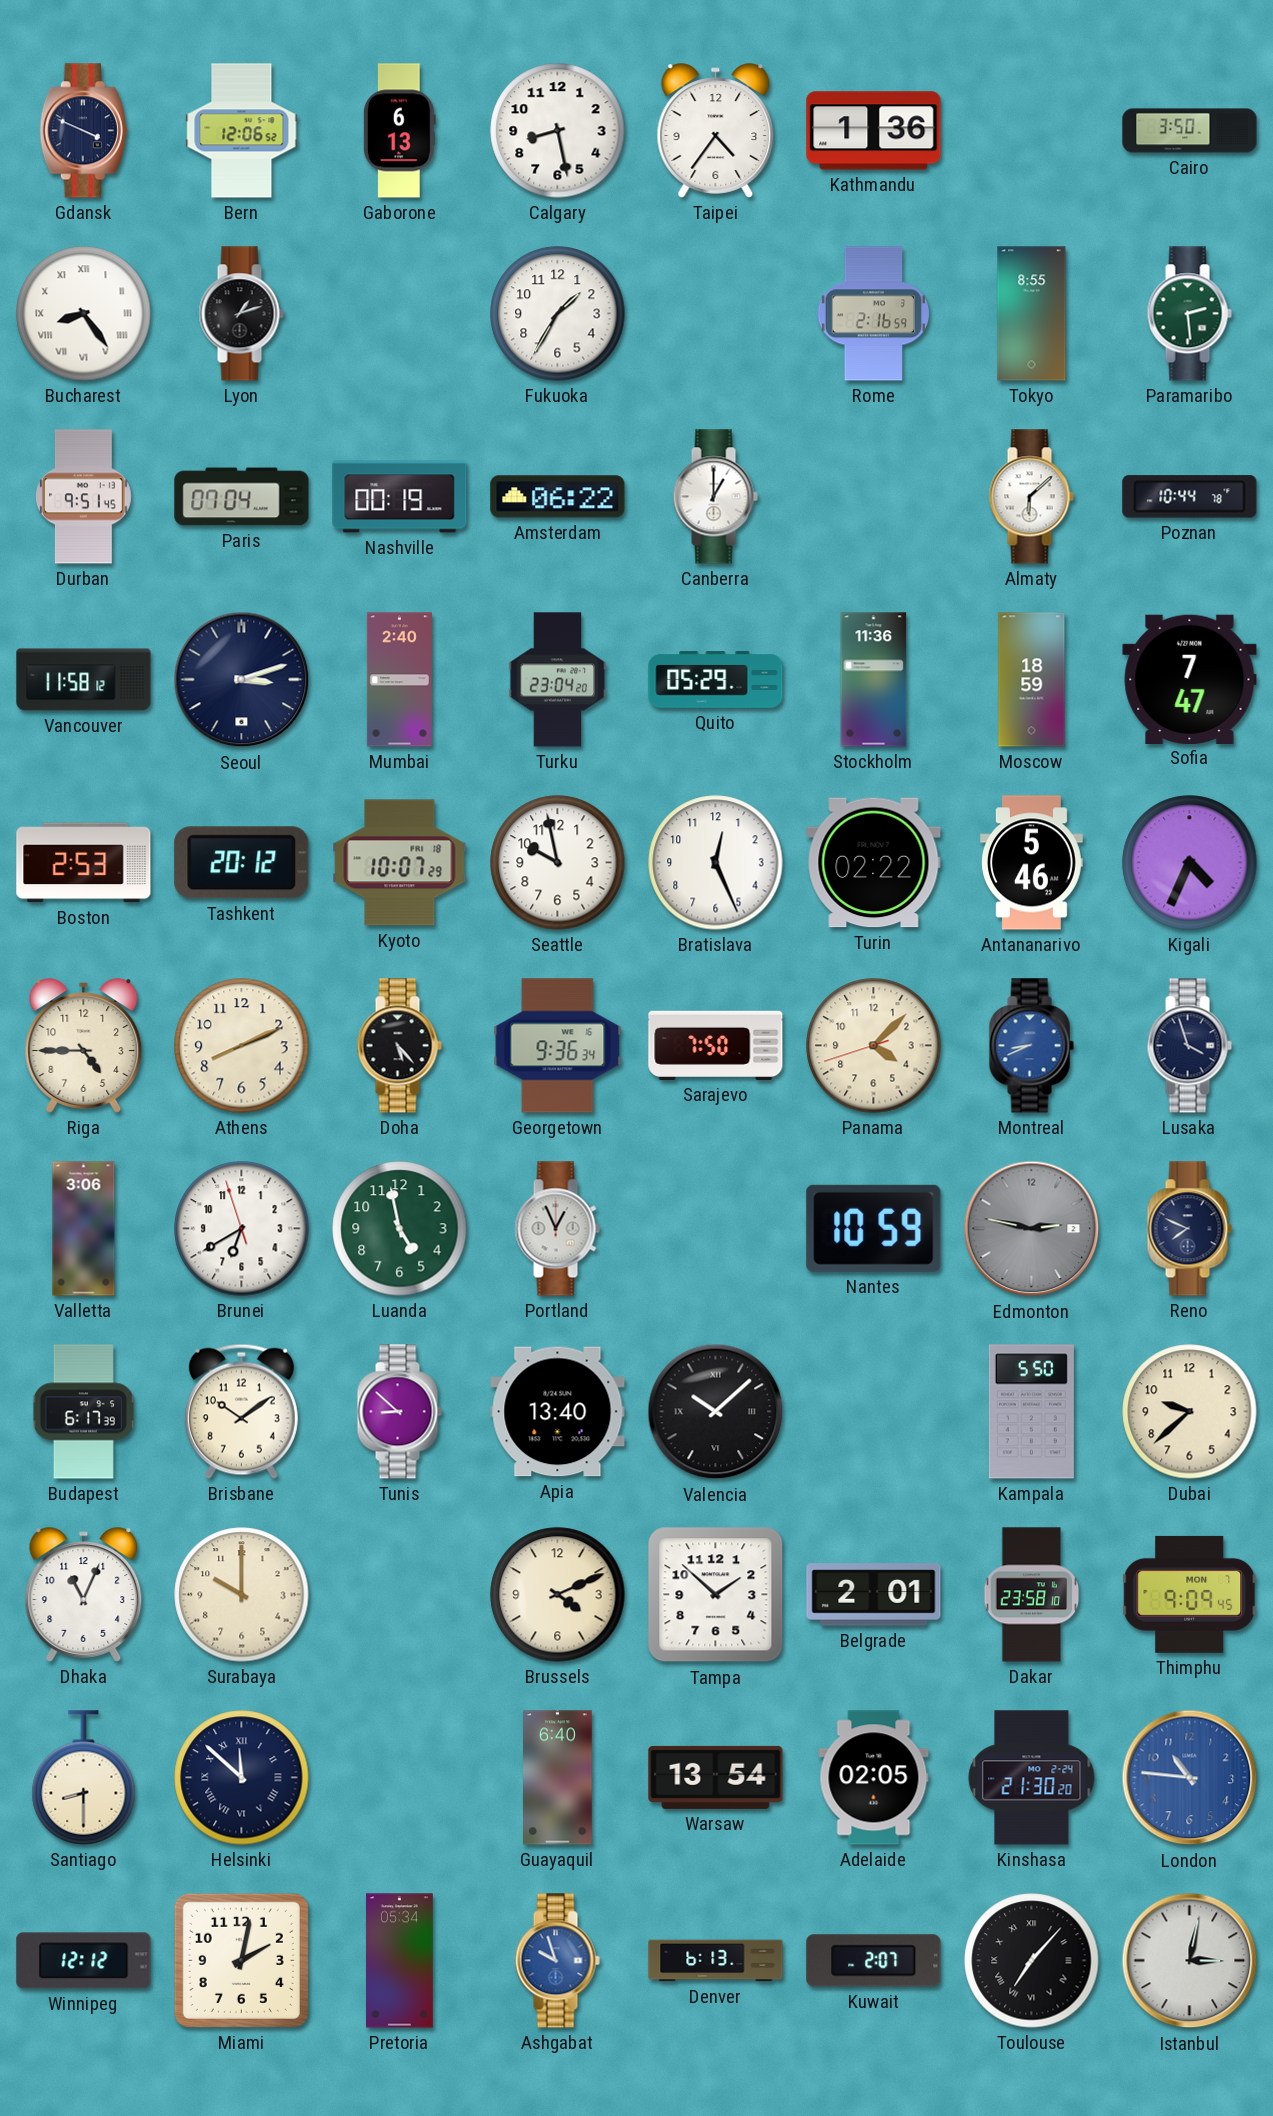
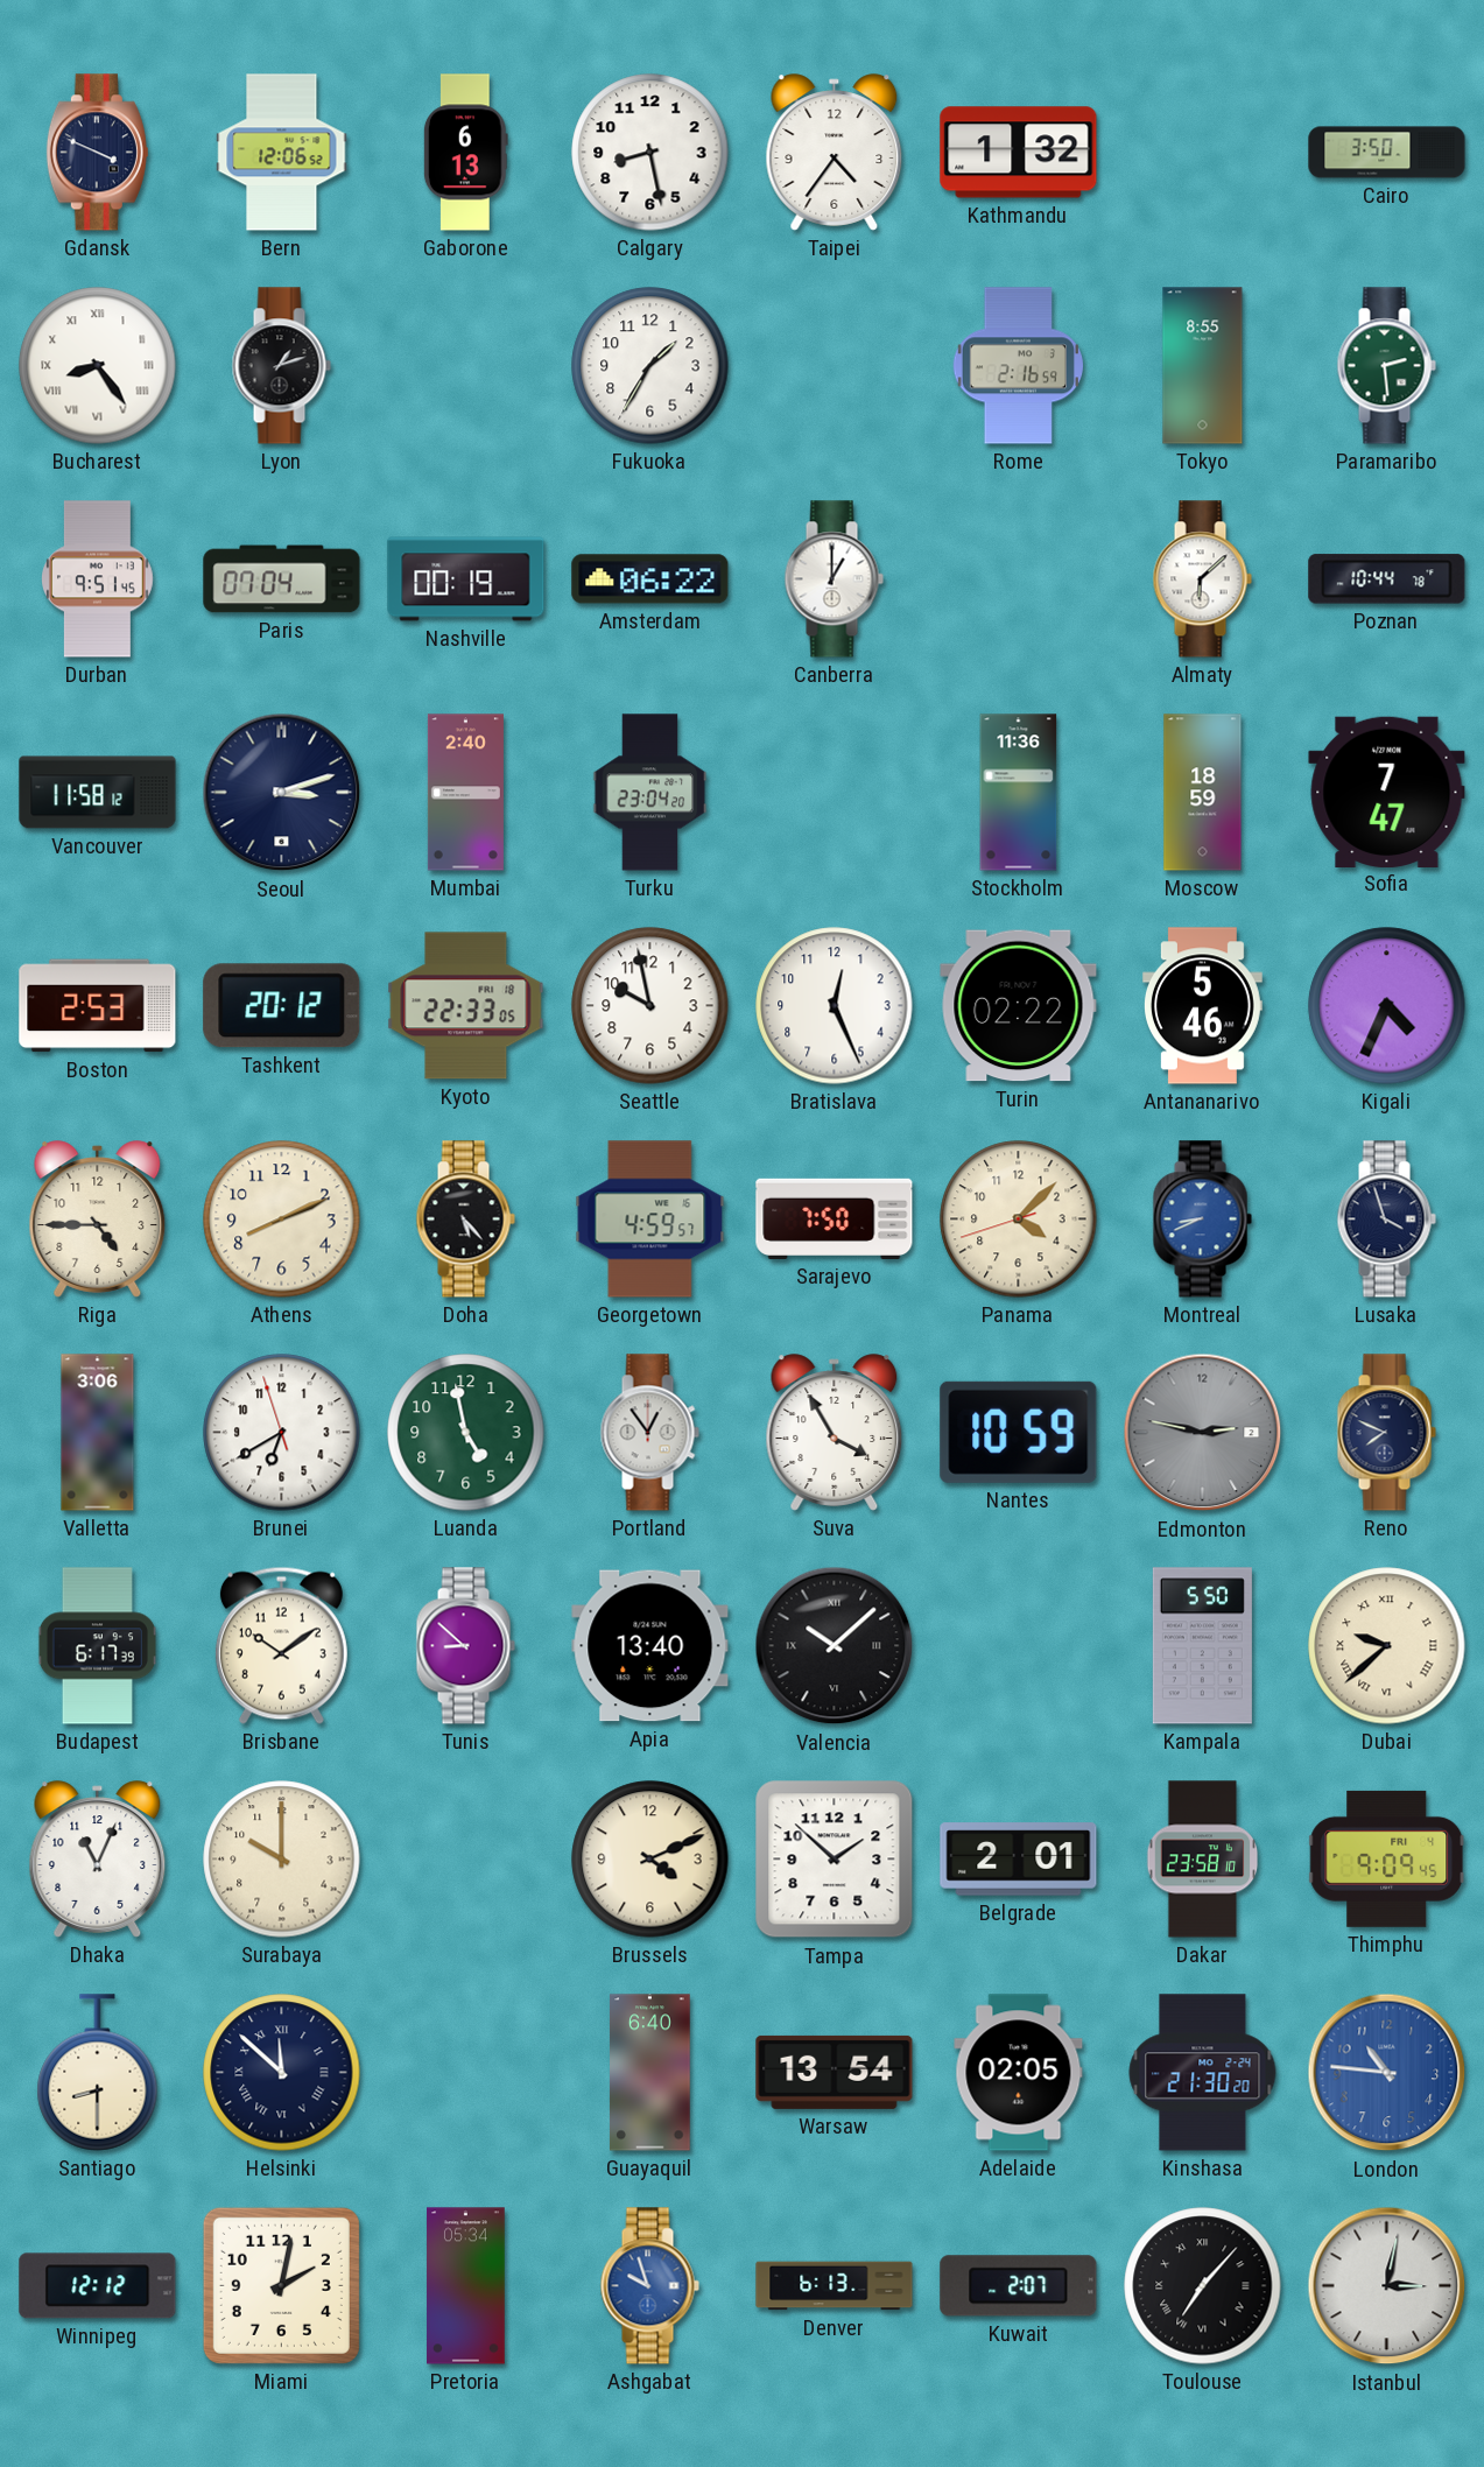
Kathmandu: 1:36 -> 1:32 (1019, 153)
Quito: 05:29 -> none (716, 680)
Kyoto: 10:07 -> 22:33 (466, 1006)
Georgetown: 9:36 -> 4:59 (650, 1220)
Portland: 12:56 -> 12:54 (649, 1433)
Suva: none -> 3:55 (835, 1433)
Dubai numerals: Arabic -> Roman (1387, 1646)
Thimphu date: MON 7 -> FRI 4 (1387, 1858)
